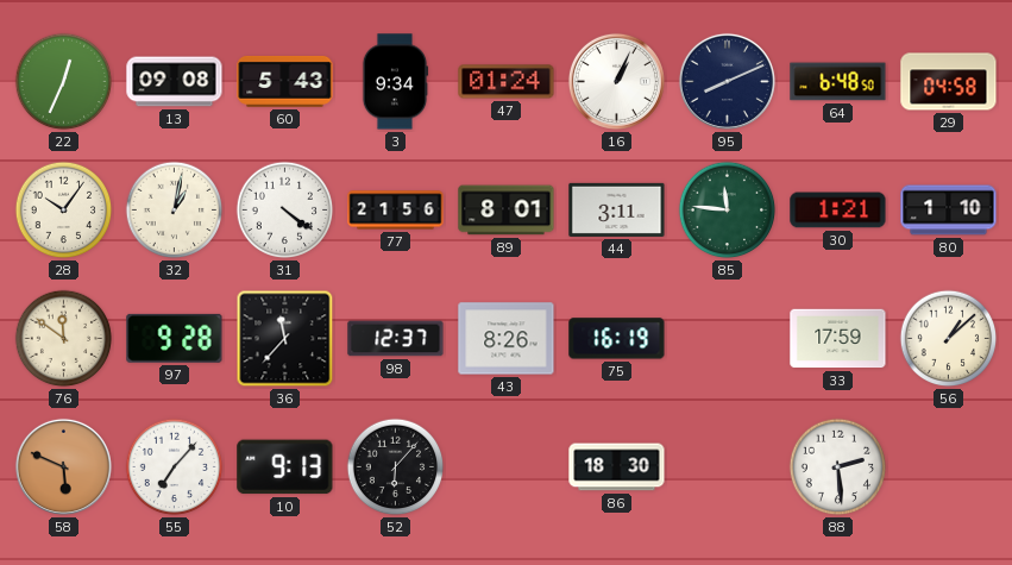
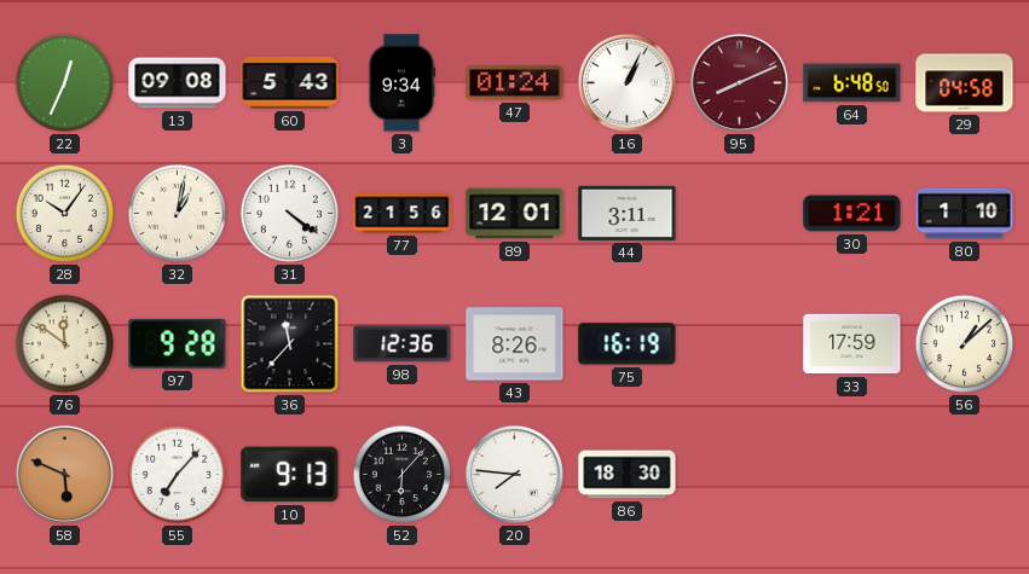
95 dial: navy -> burgundy (739, 82)
89: 8:01 -> 12:01 (515, 214)
85: 11:46 -> none (728, 211)
98: 12:37 -> 12:36 (403, 344)
20: none -> 7:46 (514, 474)
88: 2:29 -> none (838, 467)
